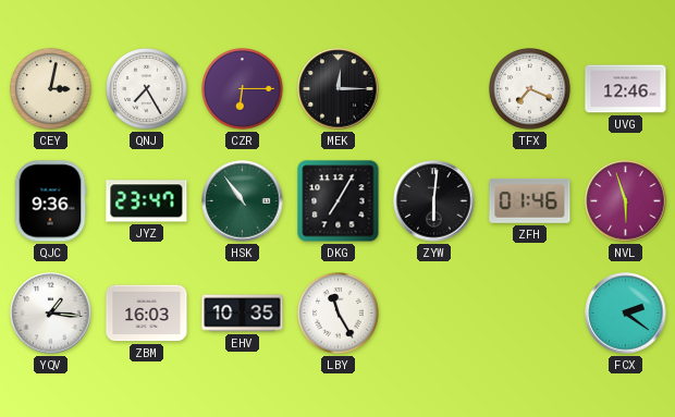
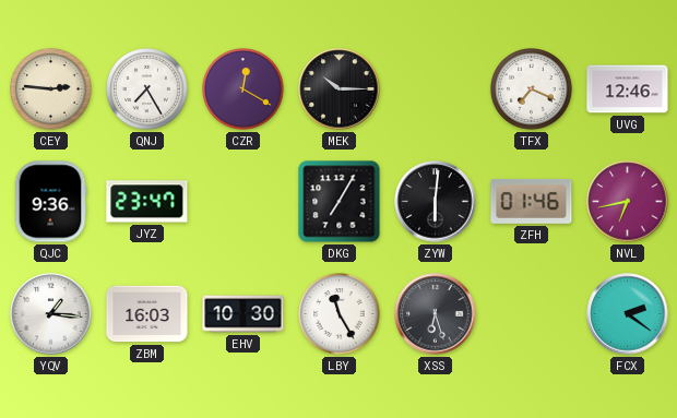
CEY: 3:02 -> 2:46 (51, 89)
CZR: 6:15 -> 12:20 (244, 89)
MEK: 12:15 -> 10:15 (340, 89)
HSK: 10:54 -> none (243, 201)
NVL: 5:57 -> 6:43 (628, 202)
EHV: 10:35 -> 10:30 (244, 314)
XSS: none -> 6:27 (436, 314)
